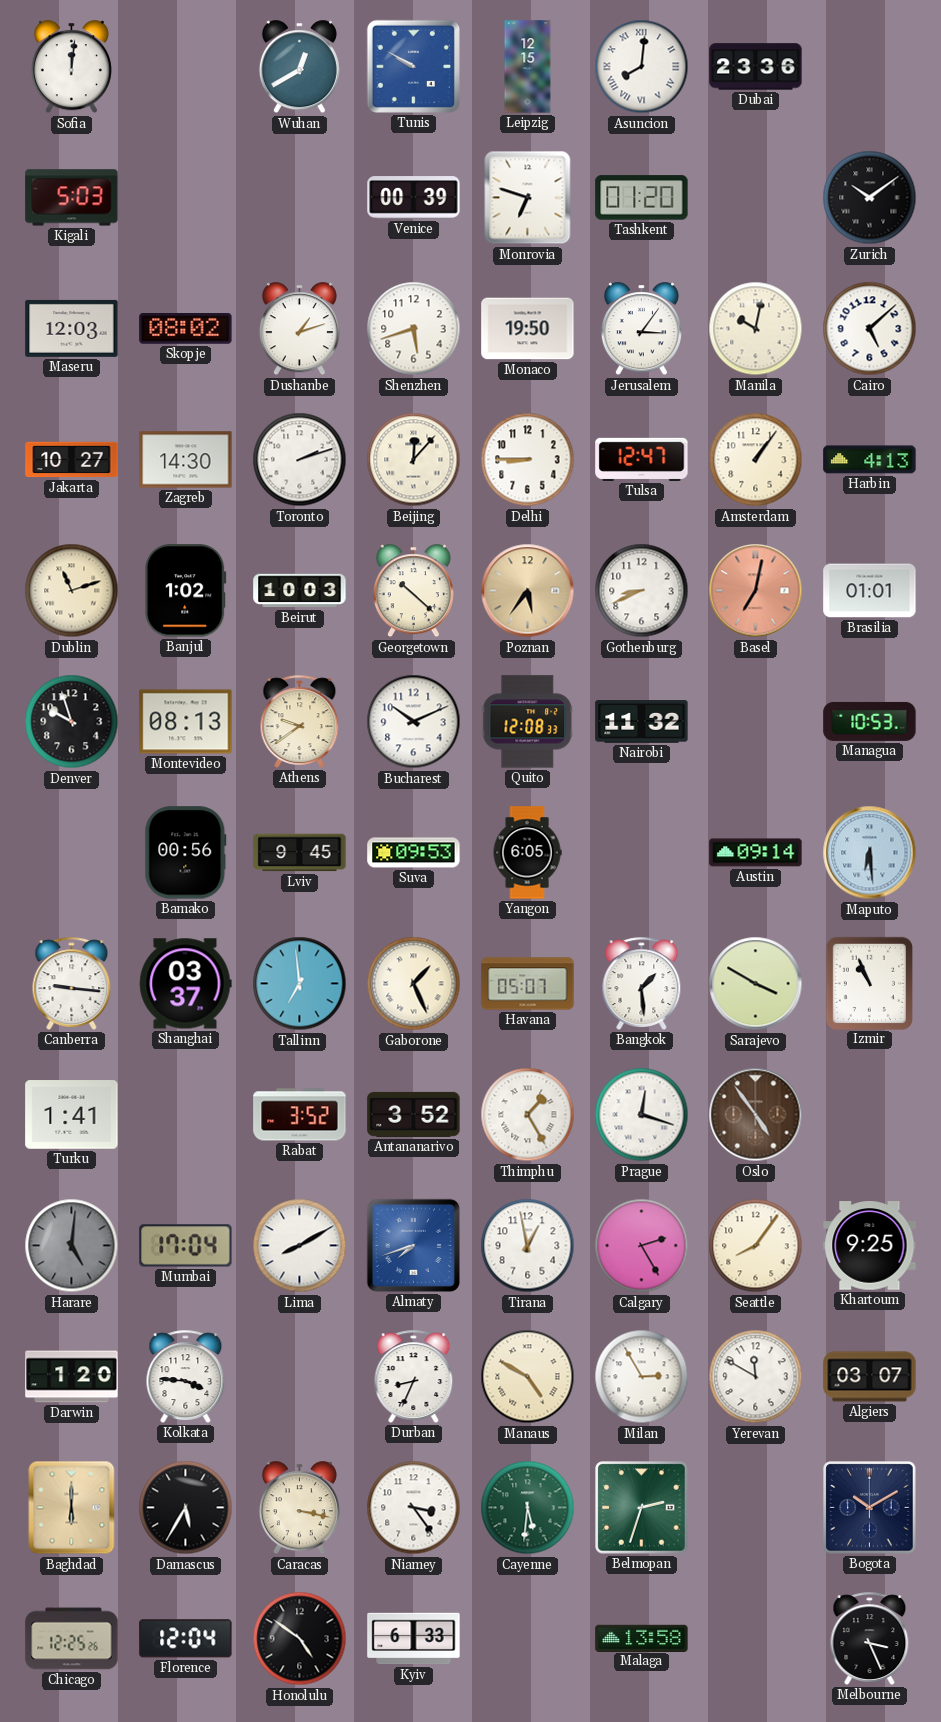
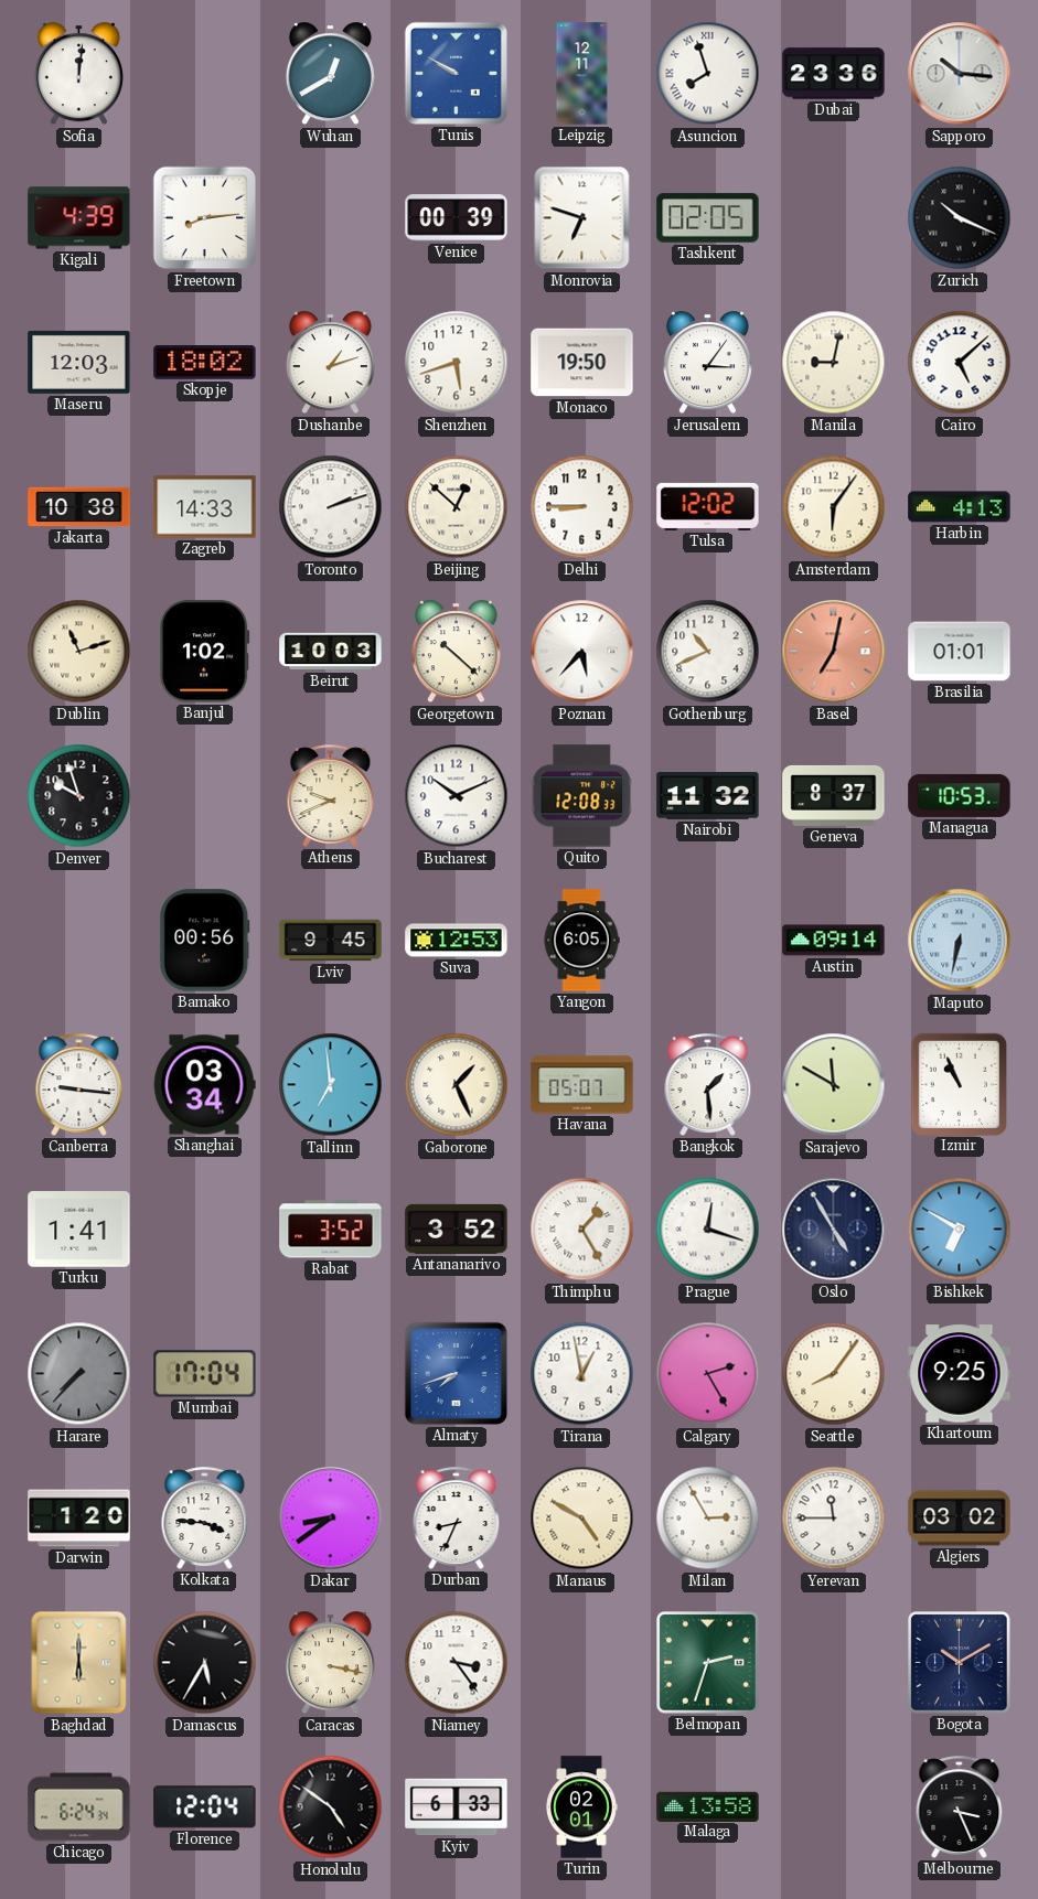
Leipzig: 12:15 -> 12:11 (582, 74)
Asuncion: 8:01 -> 7:57 (708, 74)
Sapporo: none -> 10:16 (960, 74)
Kigali: 5:03 -> 4:39 (79, 218)
Freetown: none -> 8:14 (205, 218)
Tashkent: 01:20 -> 02:05 (708, 218)
Zurich: 10:09 -> 10:19 (960, 218)
Skopje: 08:02 -> 18:02 (205, 363)
Manila: 10:02 -> 9:02 (834, 363)
Jakarta: 10:27 -> 10:38 (79, 507)
Zagreb: 14:30 -> 14:33 (205, 507)
Beijing: 12:07 -> 12:52 (457, 507)
Tulsa: 12:47 -> 12:02 (708, 506)
Amsterdam: 1:06 -> 6:06 (834, 507)
Poznan: 5:36 -> 5:37 (582, 652)
Poznan dial: champagne -> white (582, 652)
Gothenburg: 8:41 -> 10:41 (708, 652)
Montevideo: 08:13 -> none (186, 722)
Athens: 9:39 -> 9:41 (331, 795)
Geneva: none -> 8:37 (834, 795)
Suva: 09:53 -> 12:53 (457, 941)
Maputo: 6:29 -> 6:32 (960, 941)
Shanghai: 03:37 -> 03:34 (205, 1085)
Sarajevo: 3:50 -> 11:50 (834, 1085)
Oslo: 4:54 -> 4:55 (834, 1230)
Oslo dial: brown -> navy (834, 1230)
Bishkek: none -> 6:50 (960, 1230)
Harare: 5:01 -> 7:37 (79, 1374)
Lima: 8:10 -> none (300, 1246)
Dakar: none -> 8:39 (331, 1519)
Yerevan: 11:50 -> 11:45 (834, 1519)
Algiers: 03:07 -> 03:02 (960, 1519)
Cayenne: 5:31 -> none (528, 1508)
Chicago: 12:25 -> 6:24 (79, 1807)
Turin: none -> 02:01 (581, 1807)
